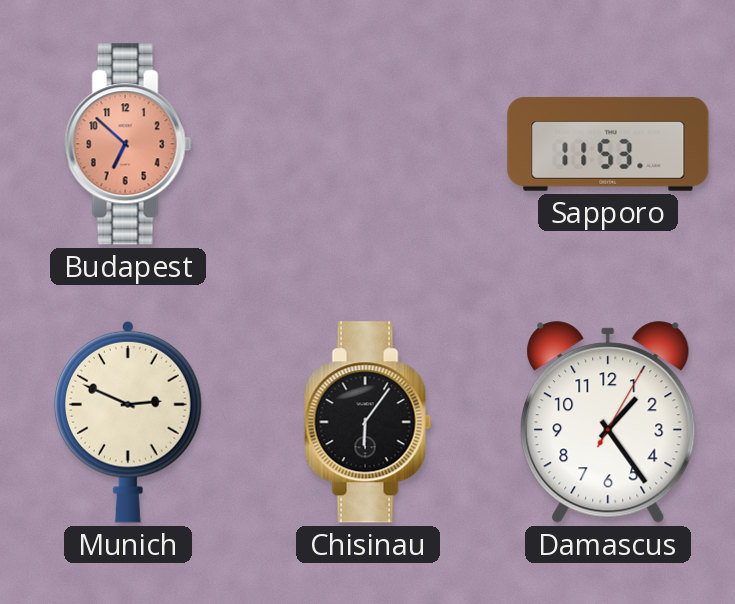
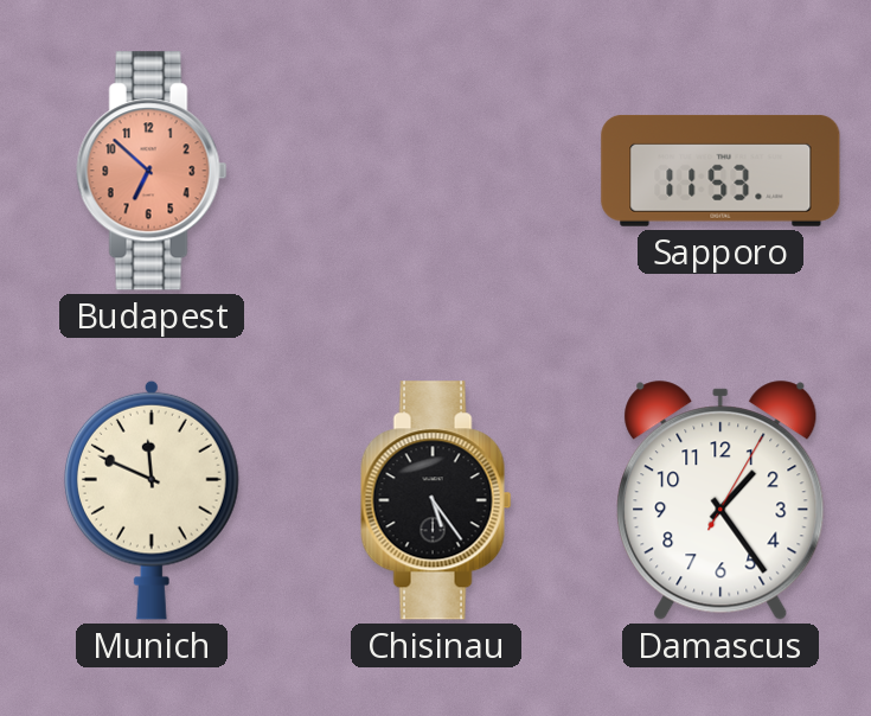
Munich: 2:49 -> 11:49 (152, 500)
Chisinau: 6:06 -> 5:24 (436, 500)
